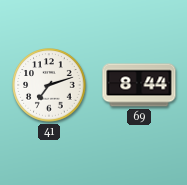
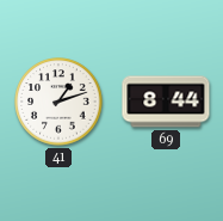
41: 7:12 -> 1:12 (58, 102)
